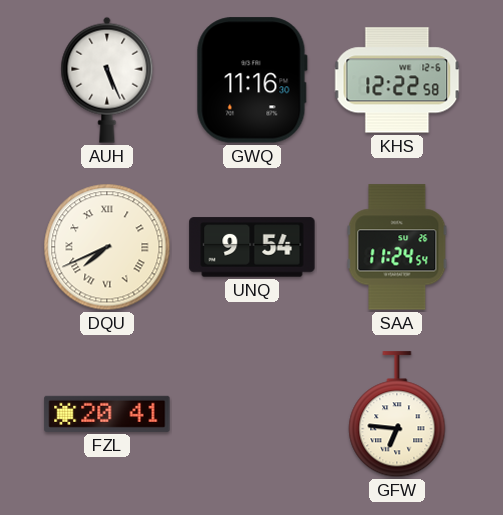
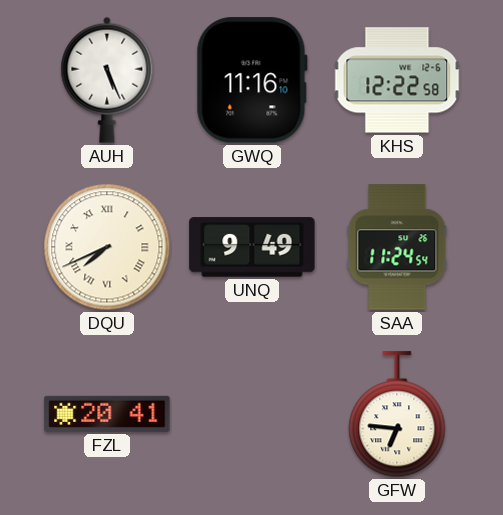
GWQ: 11:16:30 -> 11:16:10 (252, 80)
UNQ: 9:54 -> 9:49 (252, 247)
